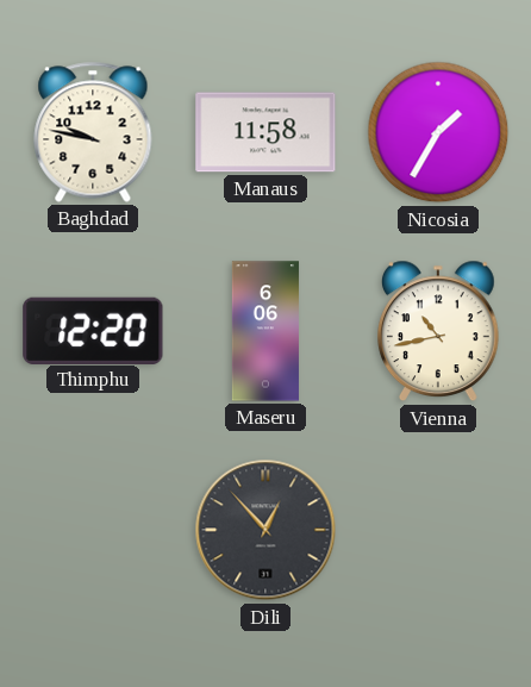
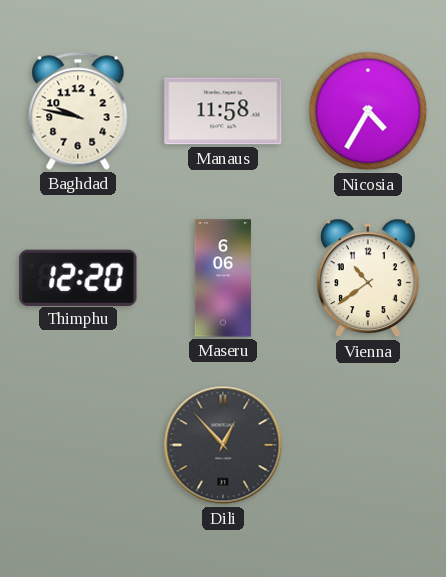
Nicosia: 1:35 -> 4:35 (368, 111)
Vienna: 10:43 -> 10:39 (369, 278)
